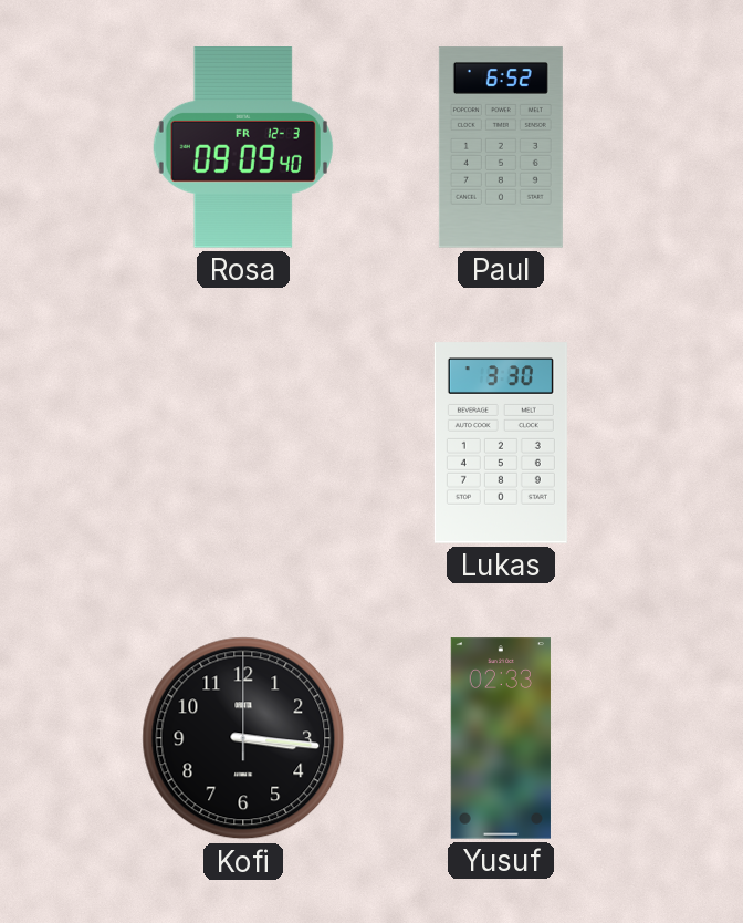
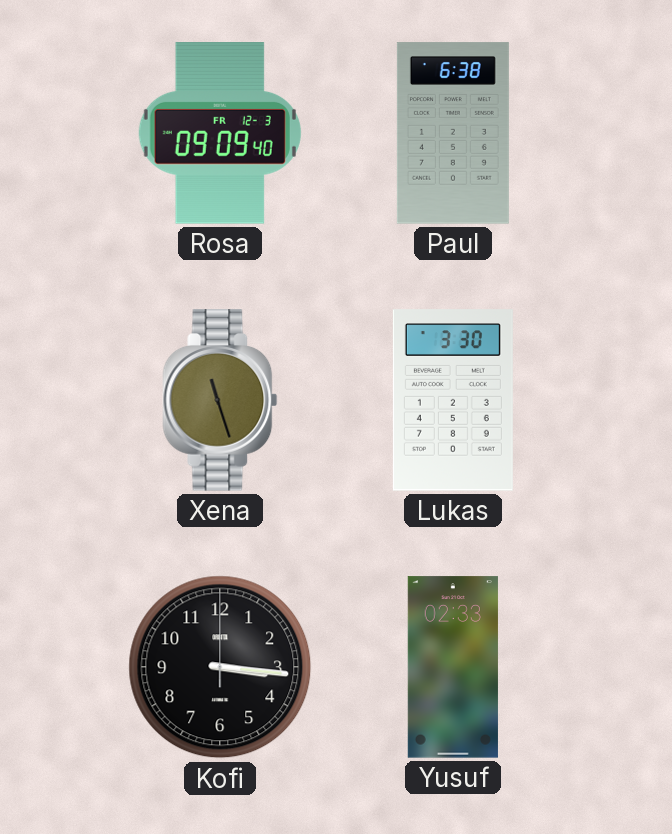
Paul: 6:52 -> 6:38 (453, 133)
Xena: none -> 11:27 (220, 400)
